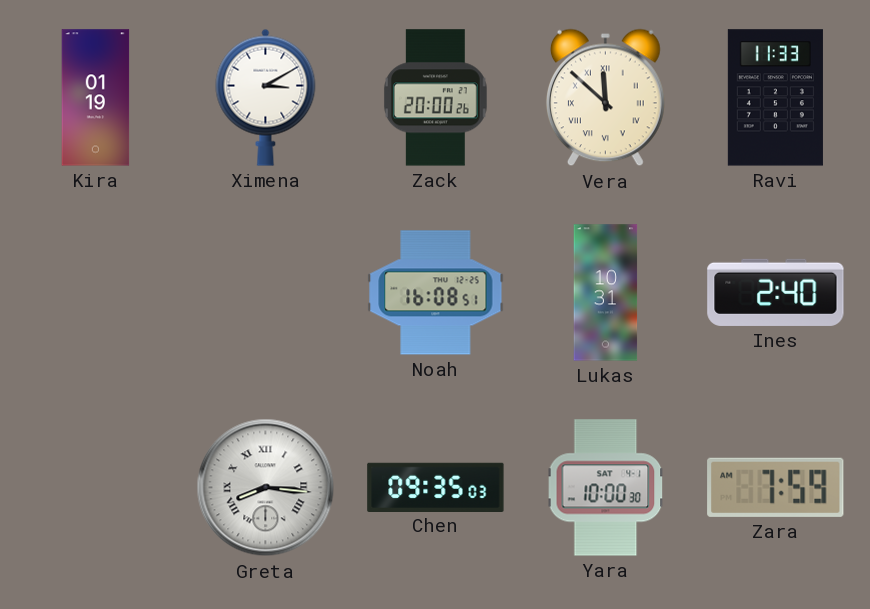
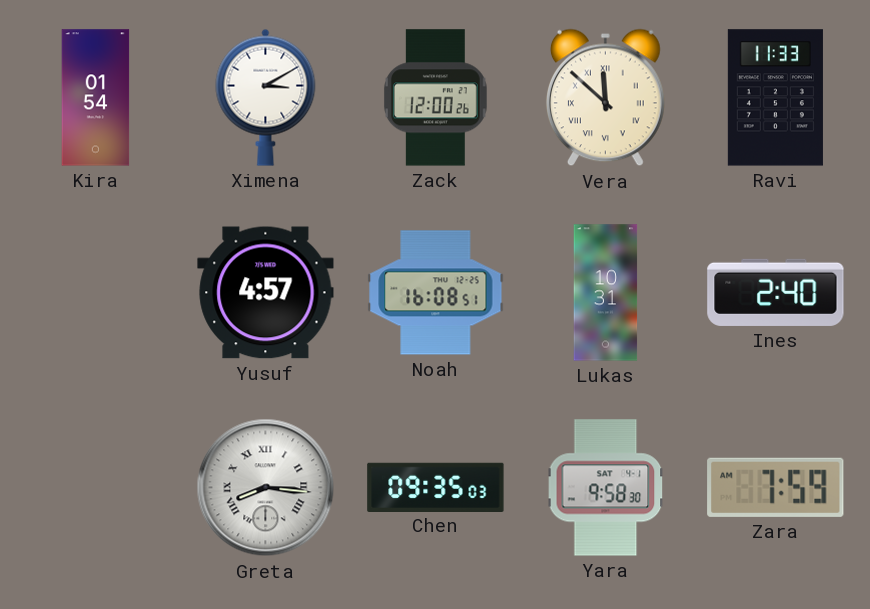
Kira: 01:19 -> 01:54 (96, 98)
Zack: 20:00 -> 12:00 (435, 98)
Yusuf: none -> 4:57 (266, 293)
Yara: 10:00 -> 9:58 (606, 488)
